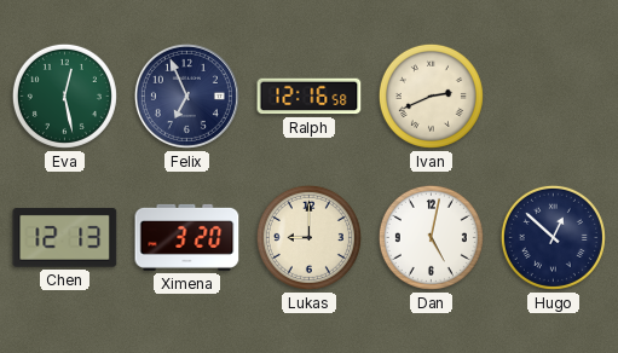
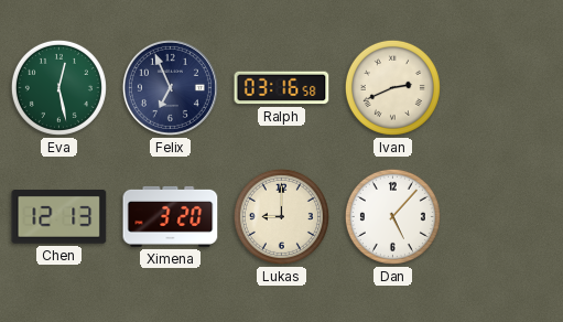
Ralph: 12:16 -> 03:16 (282, 88)
Dan: 5:02 -> 5:07 (392, 216)
Hugo: 12:52 -> none (553, 237)
